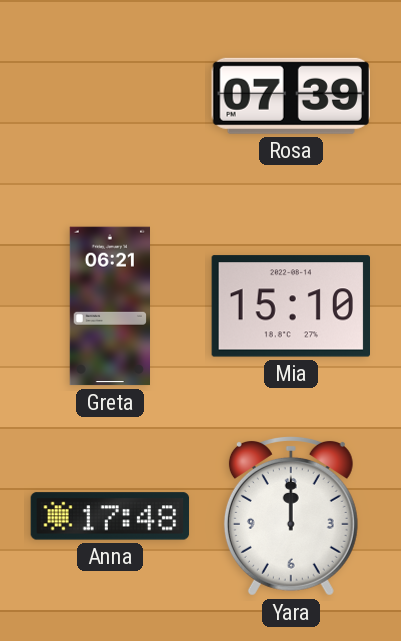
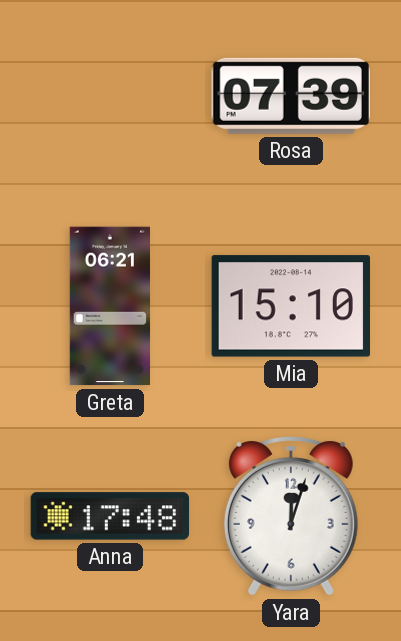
Yara: 12:00 -> 12:03 (291, 516)
